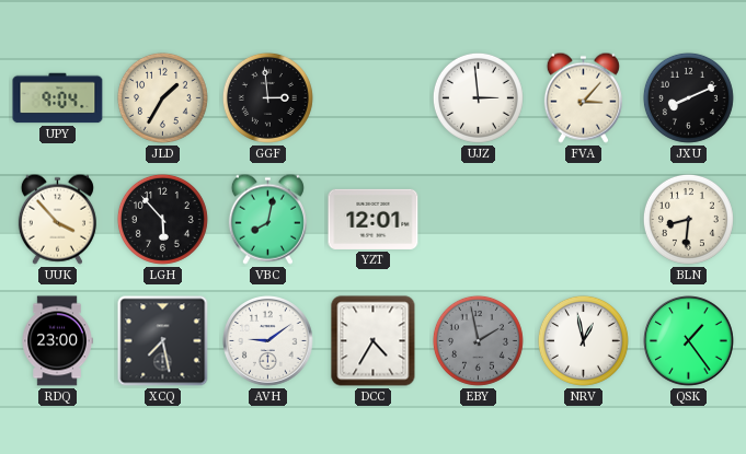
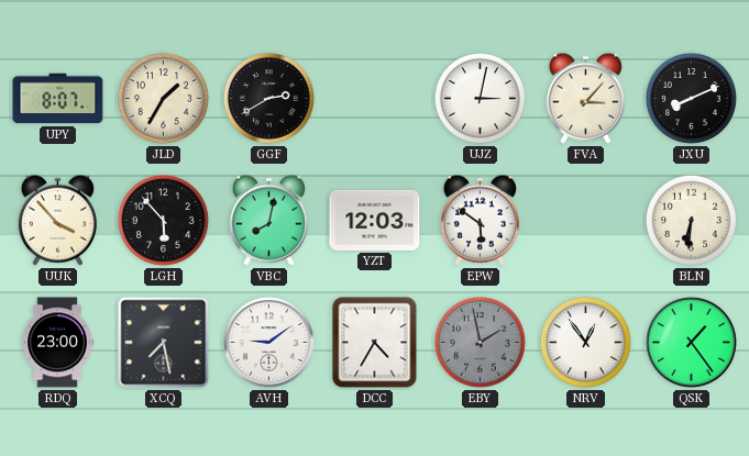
UPY: 9:04 -> 8:07 (58, 99)
GGF: 2:59 -> 2:40 (268, 98)
UJZ: 2:59 -> 3:02 (480, 98)
YZT: 12:01 -> 12:03 (375, 220)
EPW: none -> 5:51 (480, 220)
BLN: 8:31 -> 6:31 (691, 220)
NRV: 12:58 -> 12:54 (585, 342)
